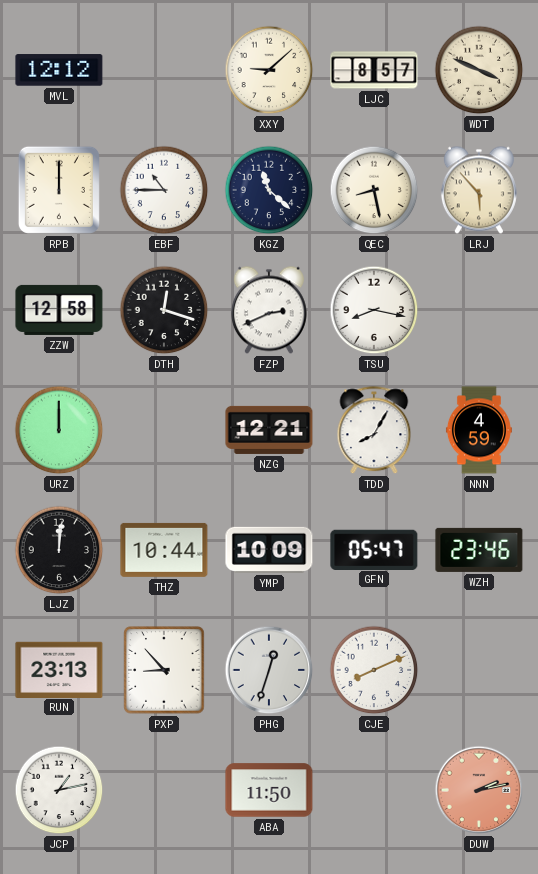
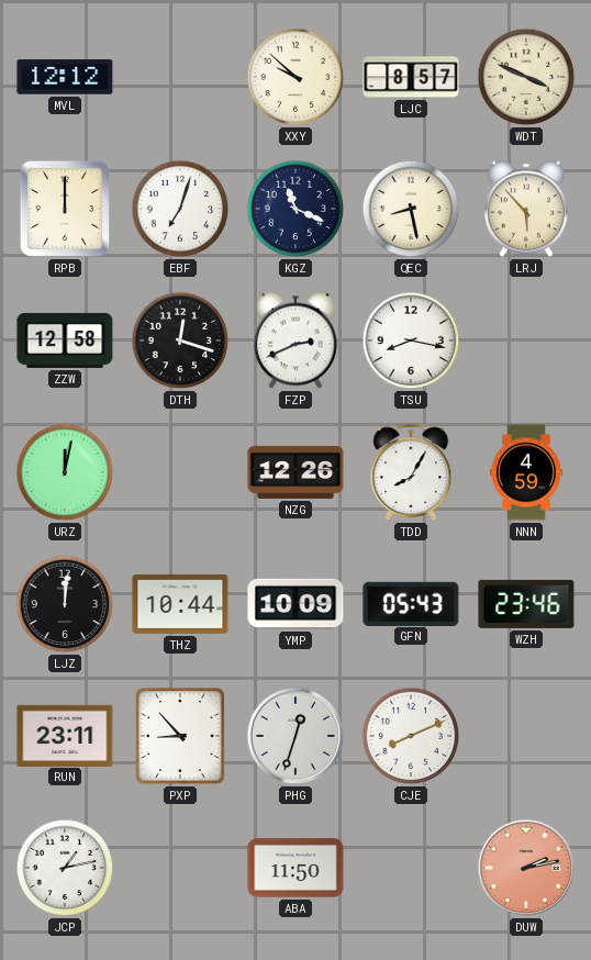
XXY: 9:08 -> 9:52 (295, 77)
EBF: 10:45 -> 7:03 (180, 209)
KGZ: 11:22 -> 11:19 (295, 209)
URZ: 12:00 -> 12:02 (65, 472)
NZG: 12:21 -> 12:26 (295, 472)
GFN: 05:47 -> 05:43 (411, 603)
RUN: 23:13 -> 23:11 (65, 735)
